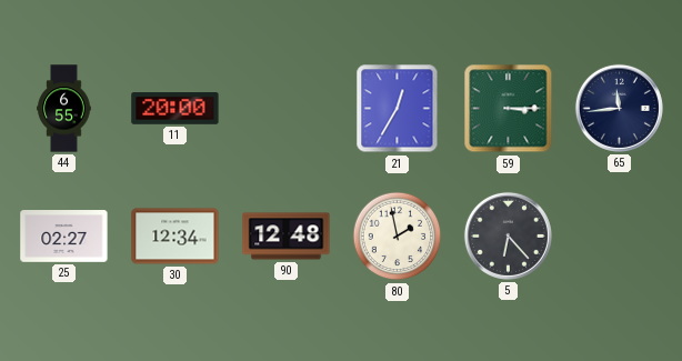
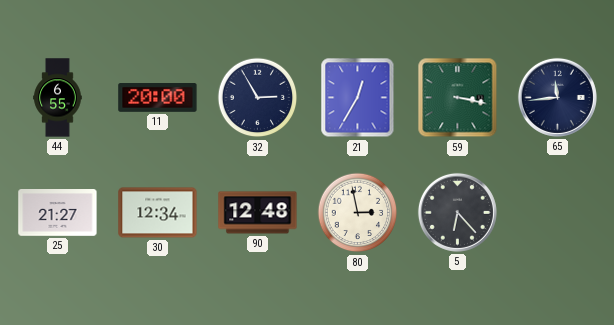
32: none -> 2:55 (258, 98)
59: 3:15 -> 3:17 (458, 98)
25: 02:27 -> 21:27 (58, 213)
80: 1:58 -> 2:58 (358, 213)
